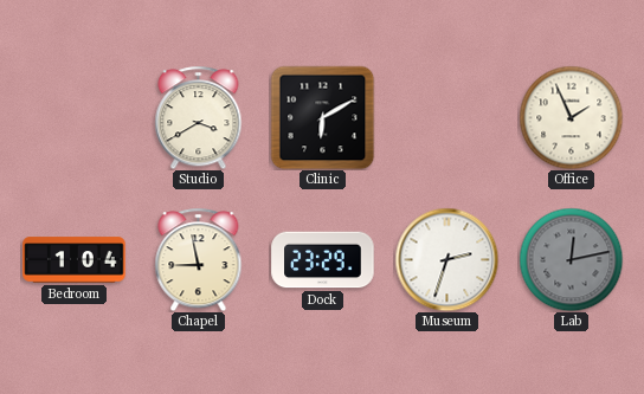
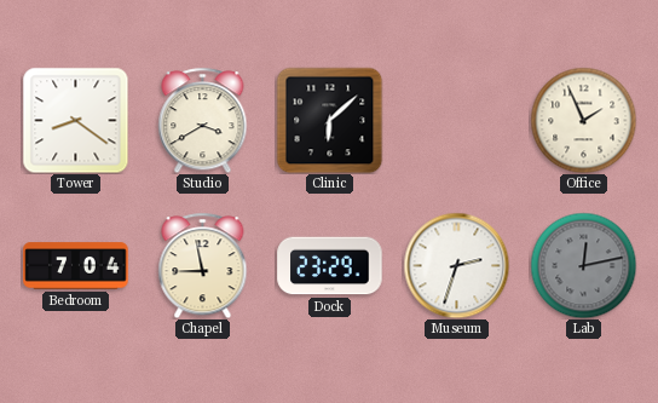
Tower: none -> 8:21 (75, 120)
Clinic: 6:10 -> 6:08 (329, 120)
Bedroom: 1:04 -> 7:04 (76, 266)
